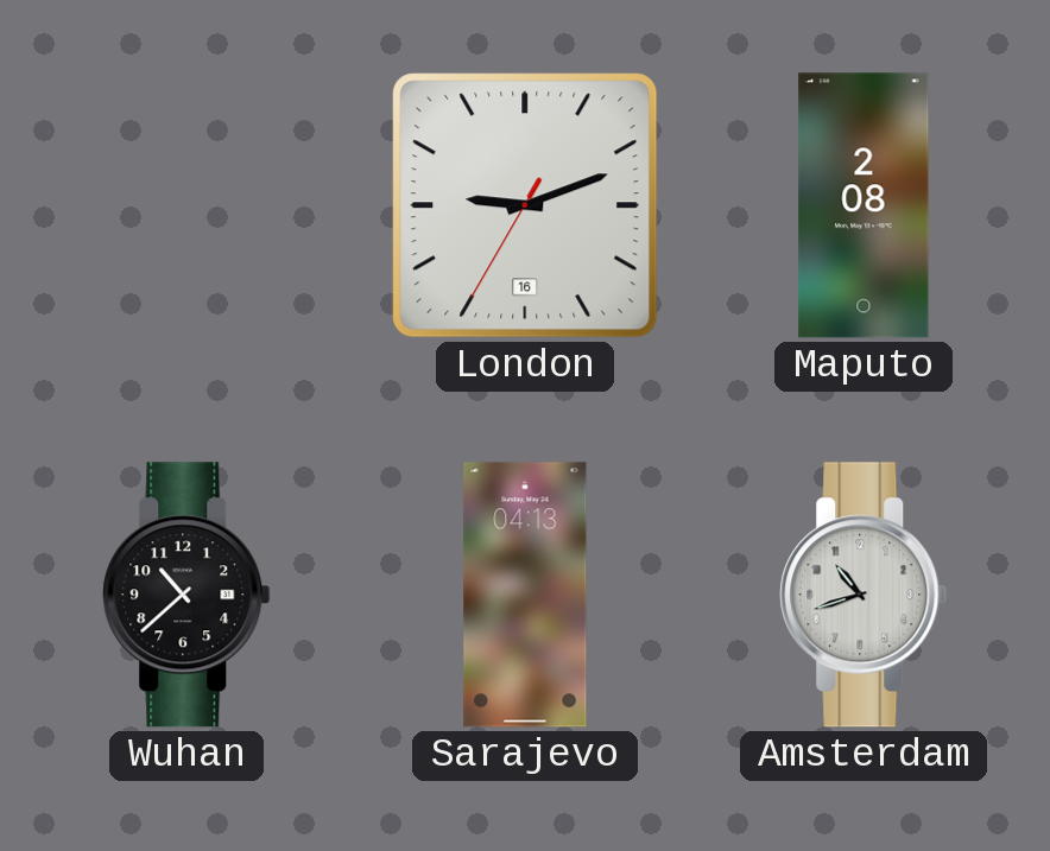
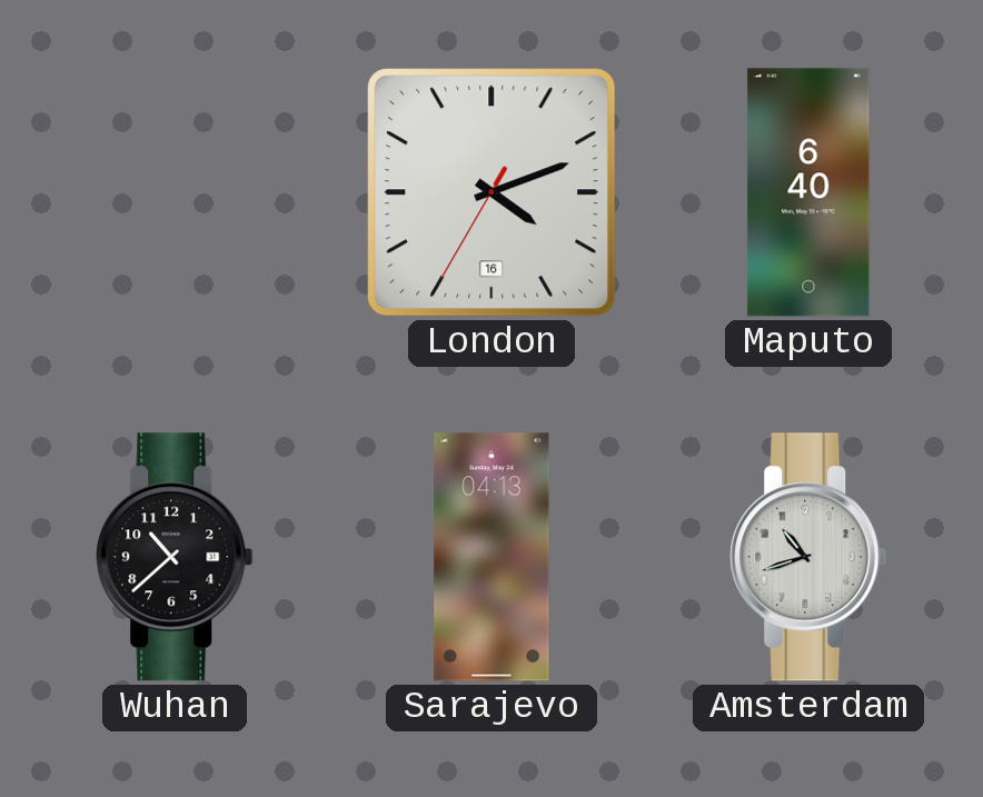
London: 9:11 -> 4:11 (491, 192)
Maputo: 2:08 -> 6:40 (808, 192)
